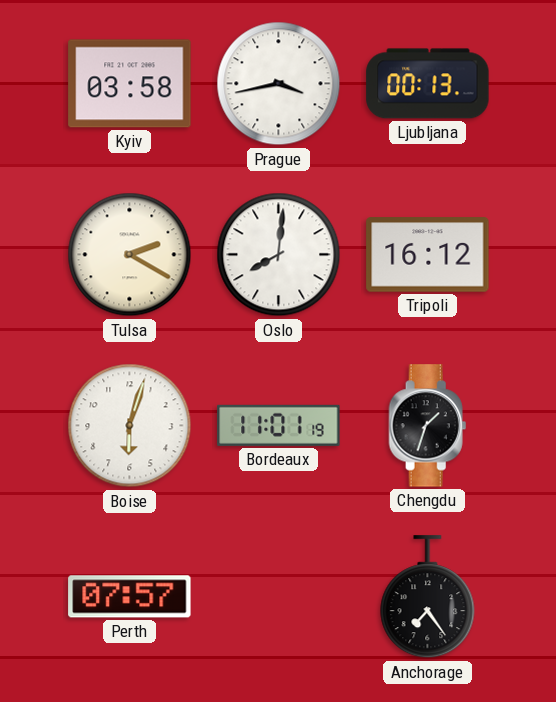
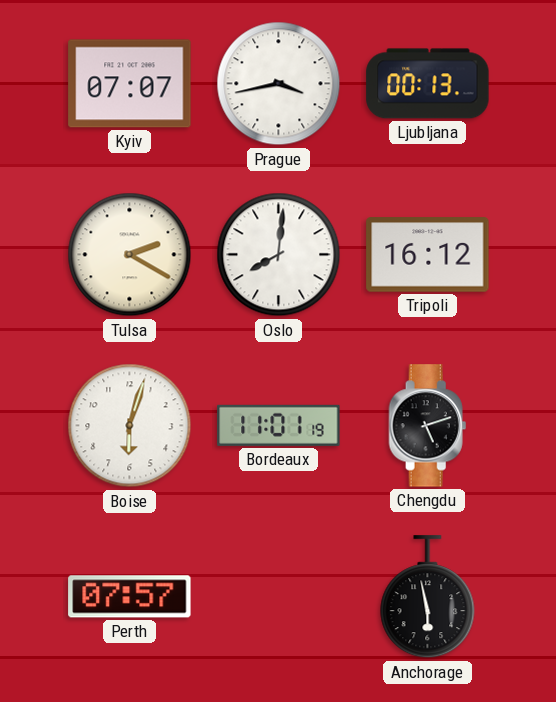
Kyiv: 03:58 -> 07:07 (130, 84)
Chengdu: 1:33 -> 5:12 (428, 426)
Anchorage: 7:24 -> 5:58 (428, 597)
